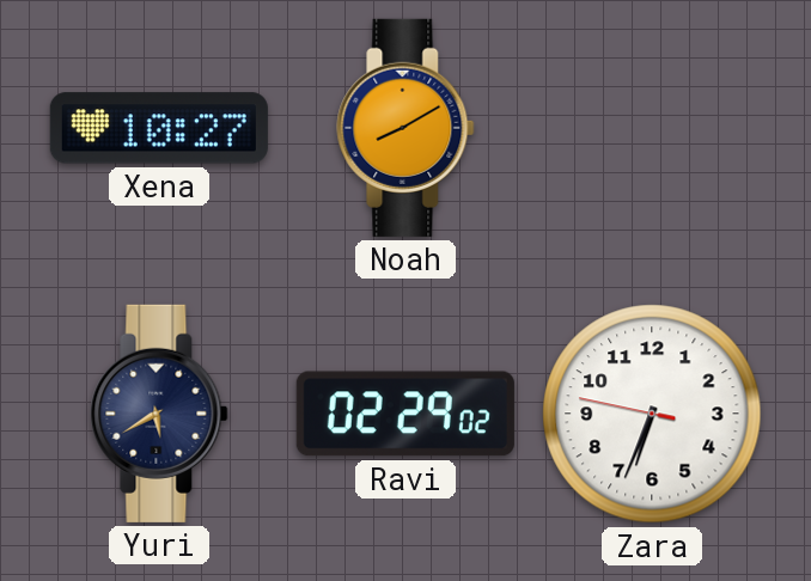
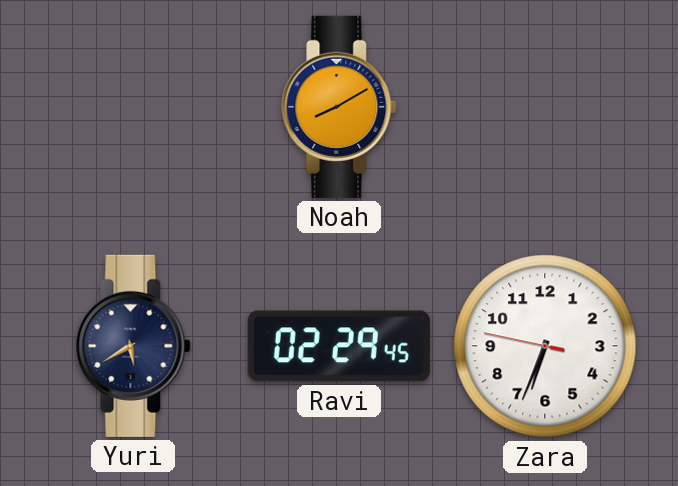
Xena: 10:27 -> none (159, 128)
Ravi: 02:29:02 -> 02:29:45 (339, 346)
